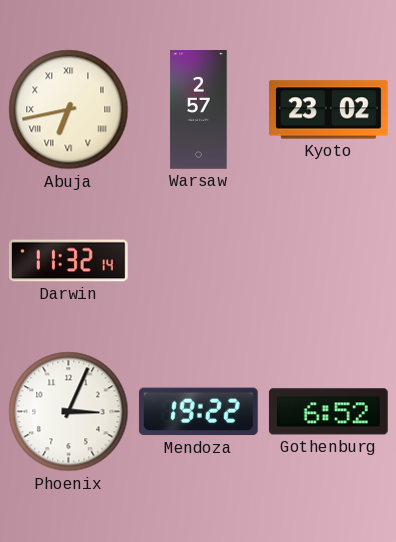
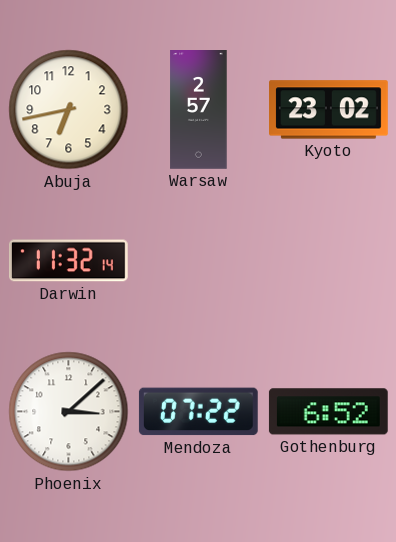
Abuja numerals: Roman -> Arabic (69, 110)
Phoenix: 3:04 -> 3:08 (69, 412)
Mendoza: 19:22 -> 07:22 (198, 412)
